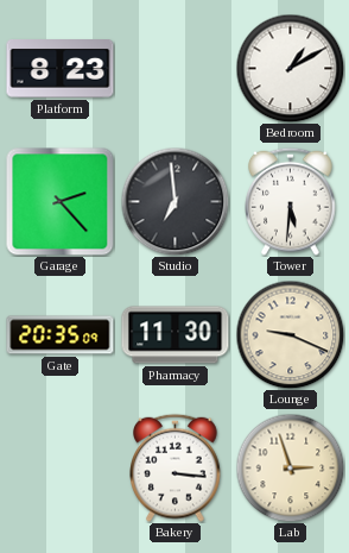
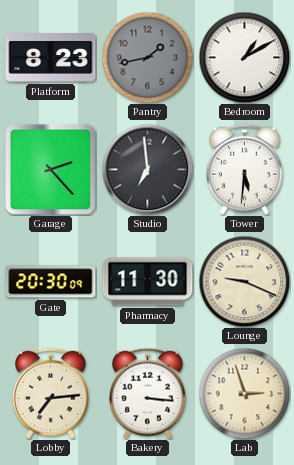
Pantry: none -> 1:43 (147, 57)
Gate: 20:35 -> 20:30 (51, 282)
Lobby: none -> 7:14 (51, 393)
